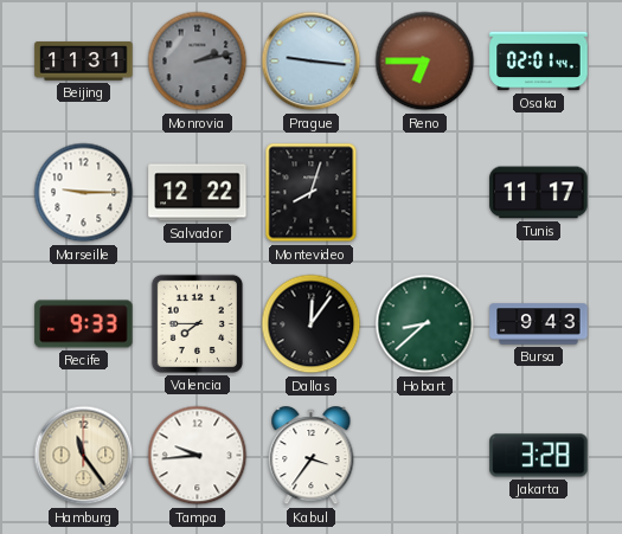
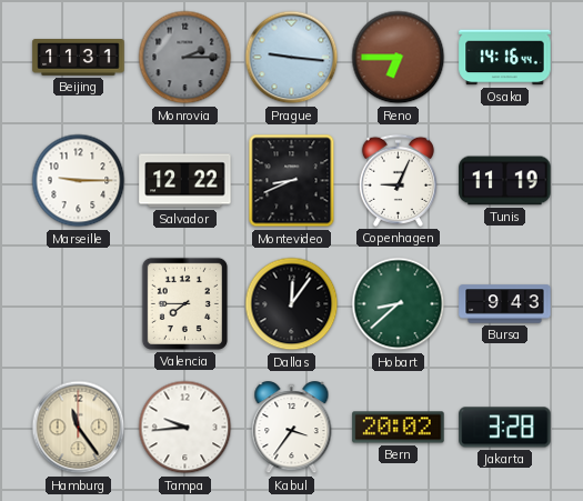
Monrovia: 2:13 -> 2:15 (185, 58)
Osaka: 02:01 -> 14:16 (505, 58)
Montevideo: 8:03 -> 8:41 (292, 181)
Copenhagen: none -> 9:04 (398, 180)
Tunis: 11:17 -> 11:19 (505, 181)
Recife: 9:33 -> none (84, 324)
Bern: none -> 20:02 (399, 428)
